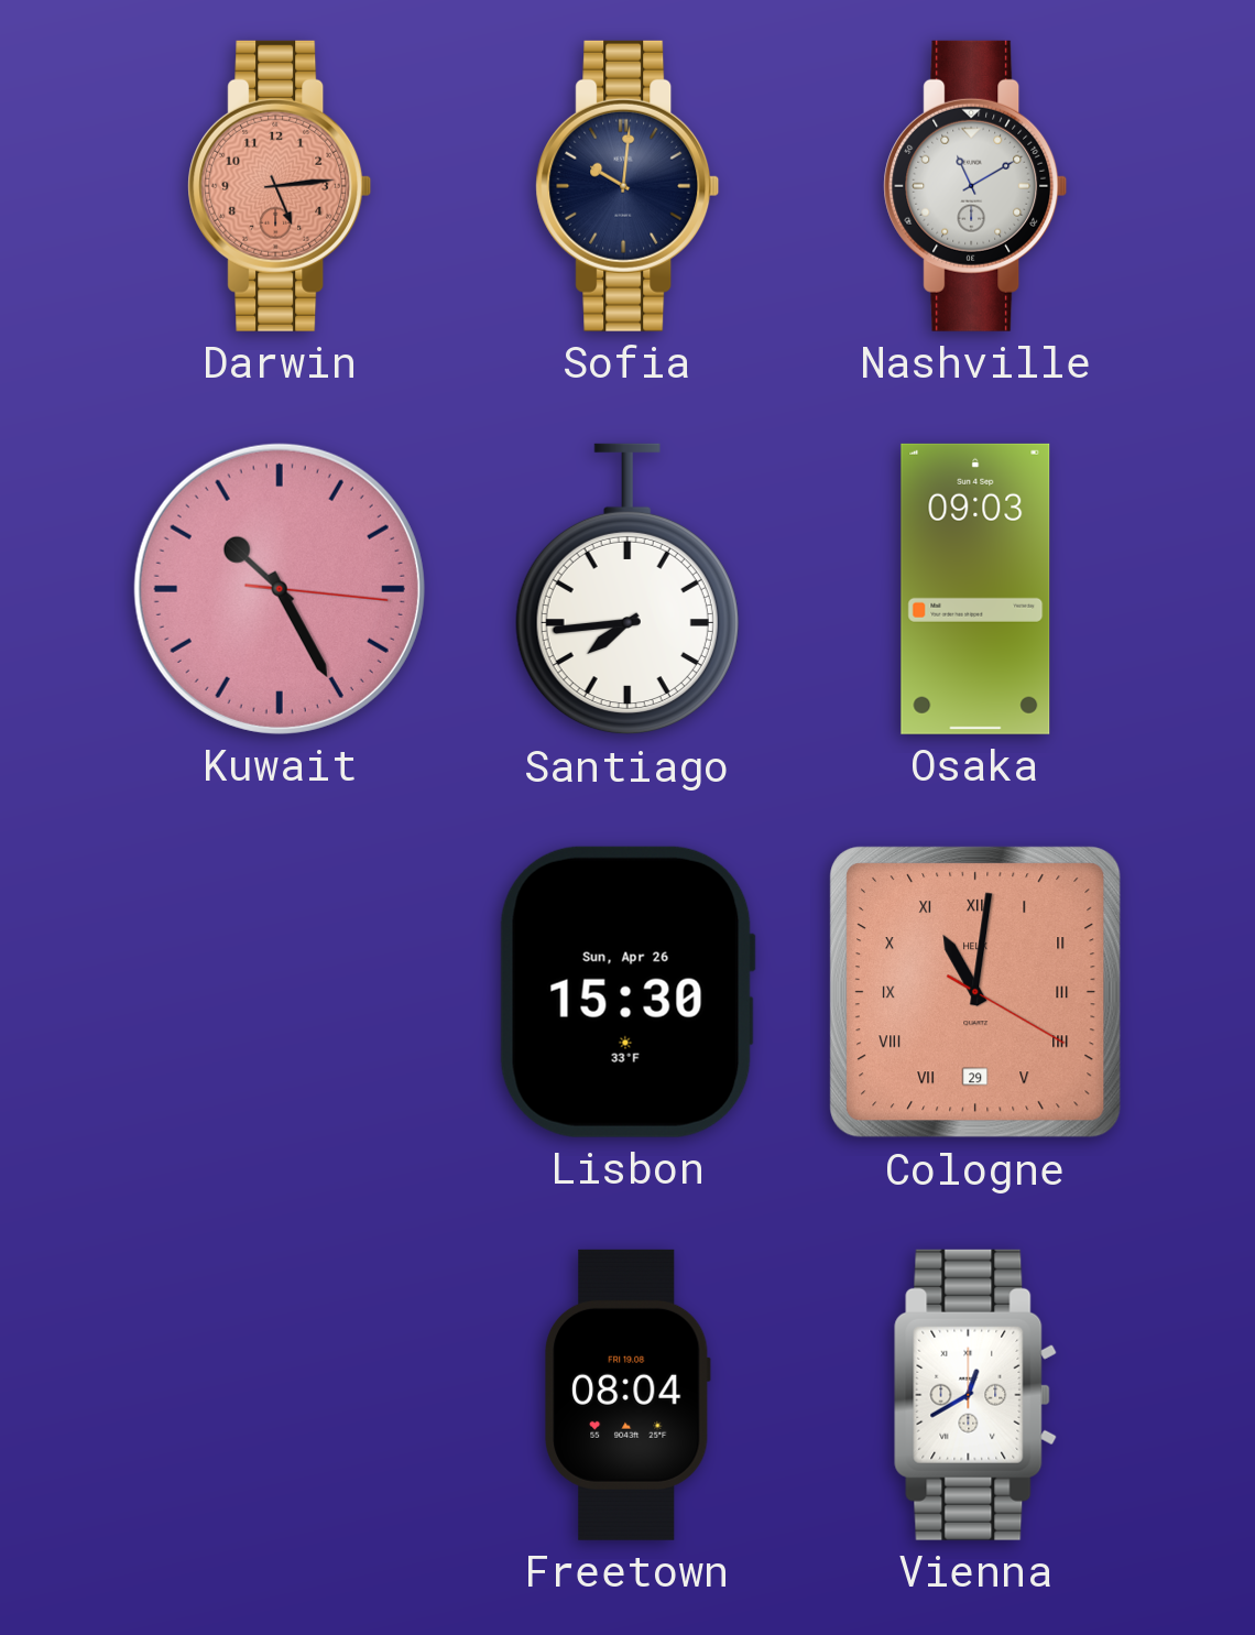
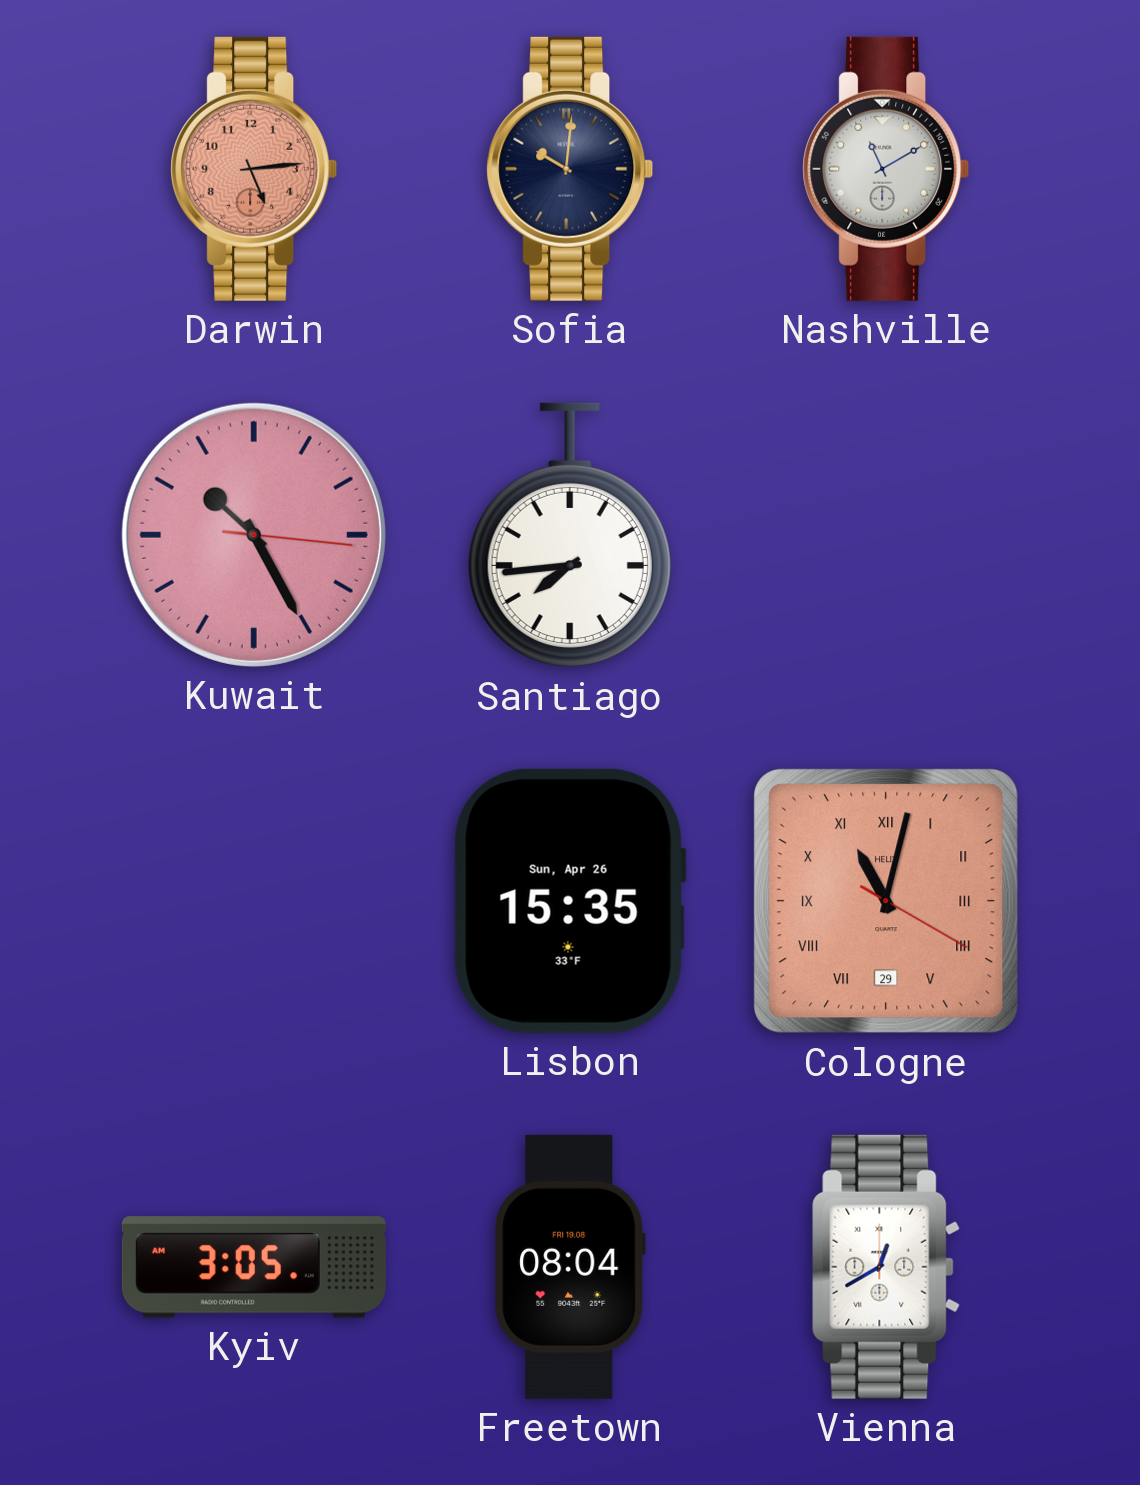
Osaka: 09:03 -> none (975, 589)
Lisbon: 15:30 -> 15:35 (570, 901)
Cologne: 11:01 -> 11:02 (887, 902)
Kyiv: none -> 3:05 (254, 1267)
